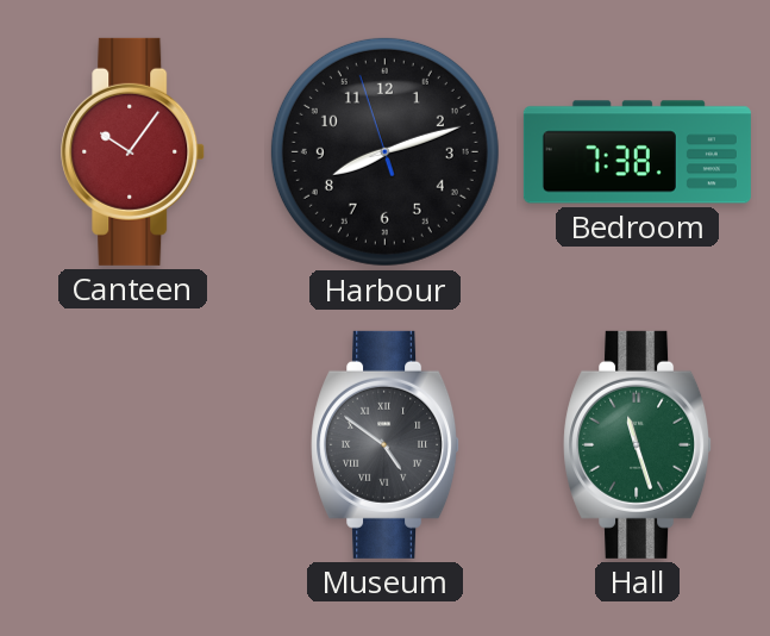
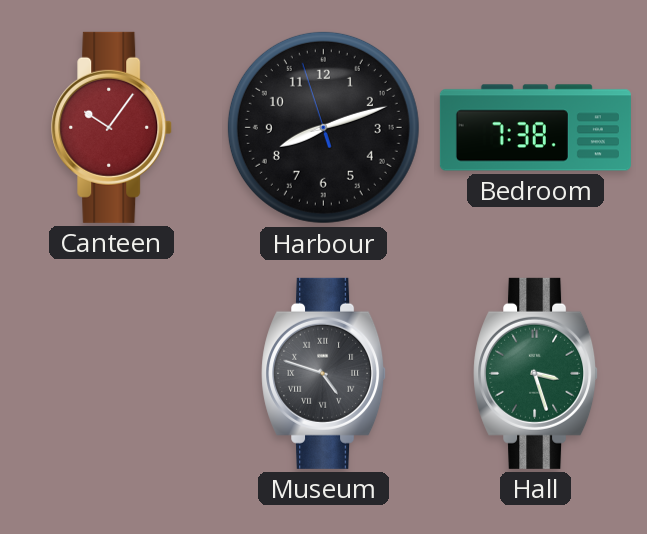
Museum: 4:51 -> 4:48 (324, 373)
Hall: 11:27 -> 3:27 (536, 373)
